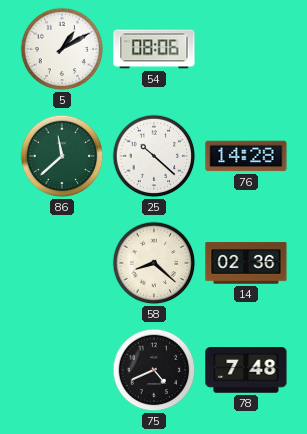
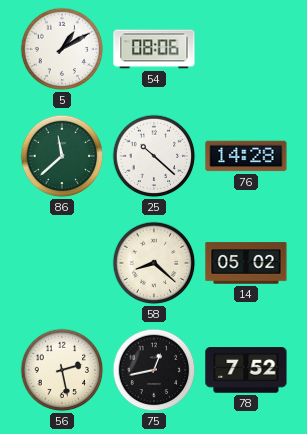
14: 02:36 -> 05:02 (246, 263)
56: none -> 2:28 (62, 370)
75: 4:41 -> 12:43 (154, 370)
78: 7:48 -> 7:52 (246, 370)
